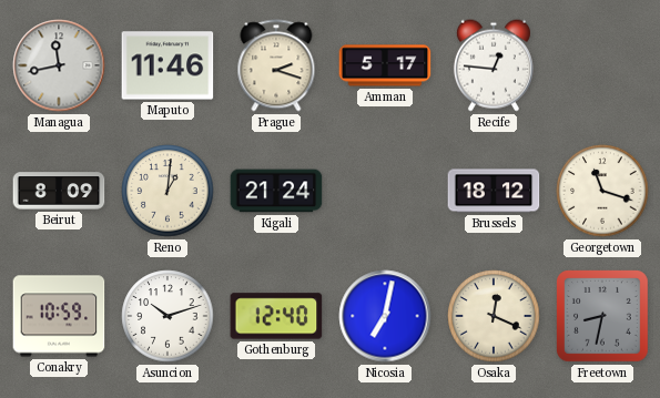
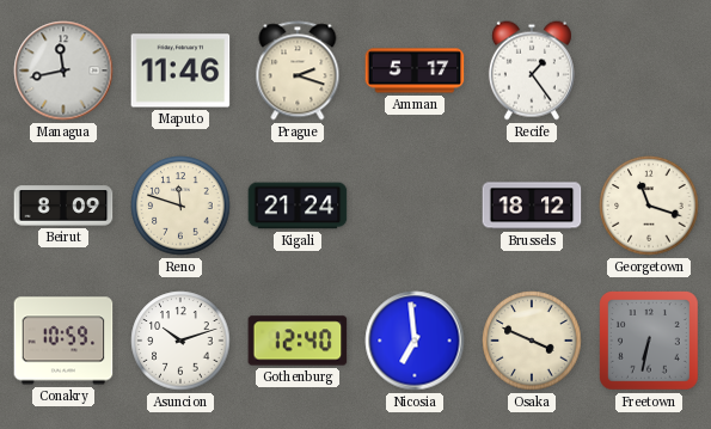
Recife: 12:46 -> 1:24 (532, 71)
Reno: 1:01 -> 11:48 (180, 206)
Nicosia: 7:02 -> 6:59 (415, 341)
Osaka: 12:19 -> 3:49 (532, 341)
Freetown: 8:32 -> 6:32 (650, 342)
